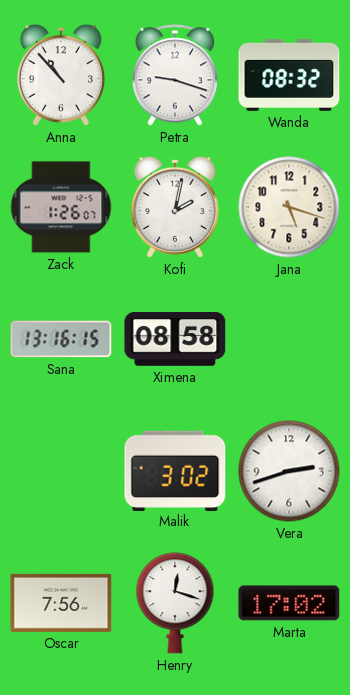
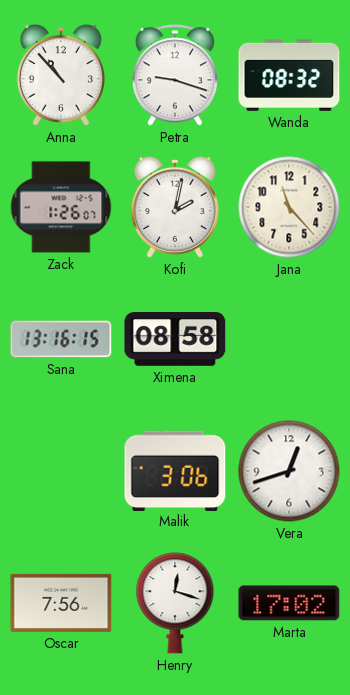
Jana: 5:18 -> 11:23 (289, 207)
Malik: 3:02 -> 3:06 (175, 470)
Vera: 2:42 -> 12:42 (289, 471)
